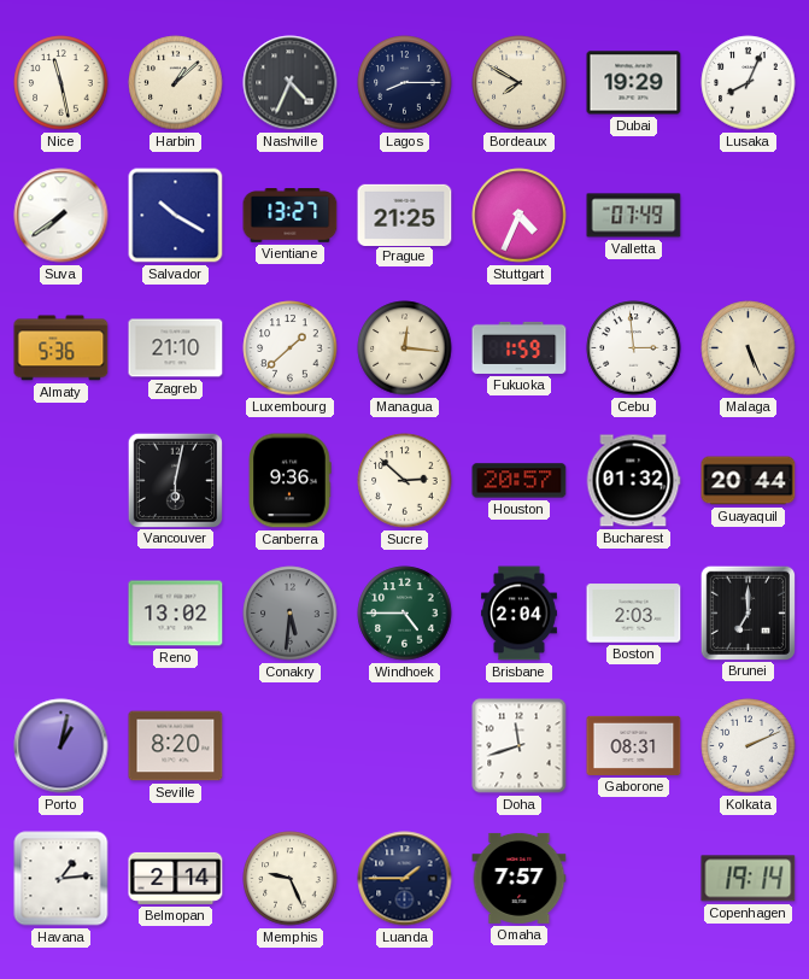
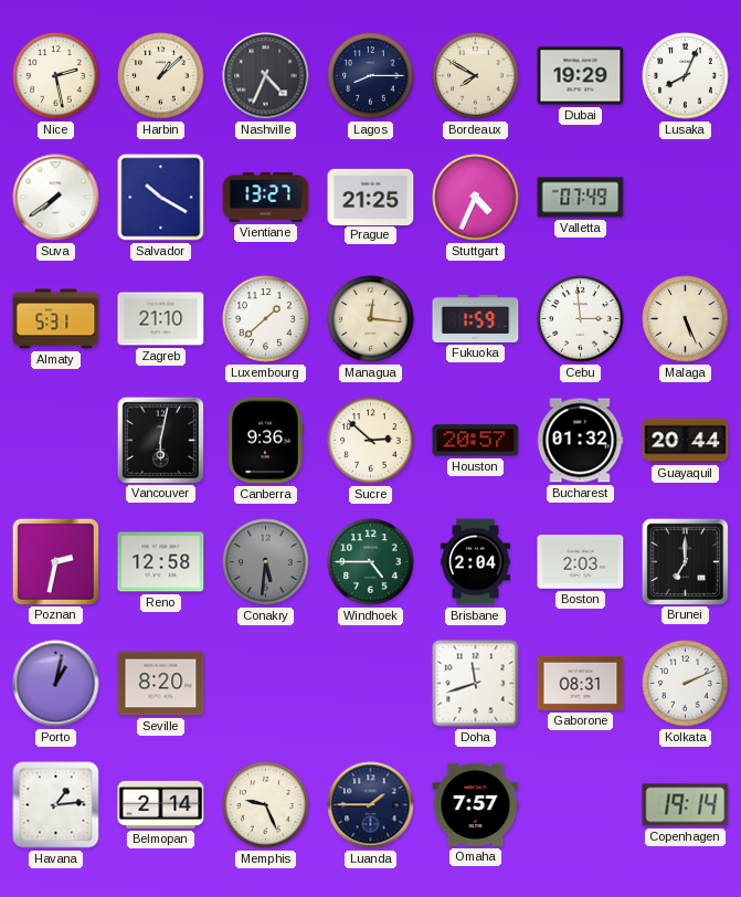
Nice: 11:28 -> 2:28 (56, 76)
Almaty: 5:36 -> 5:31 (56, 319)
Poznan: none -> 2:32 (55, 561)
Reno: 13:02 -> 12:58 (161, 562)
